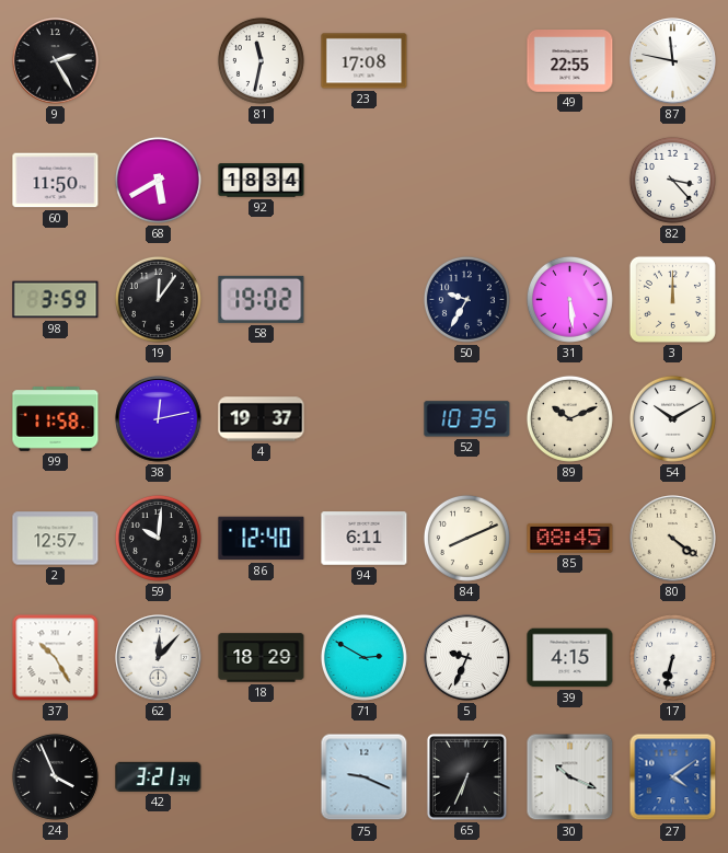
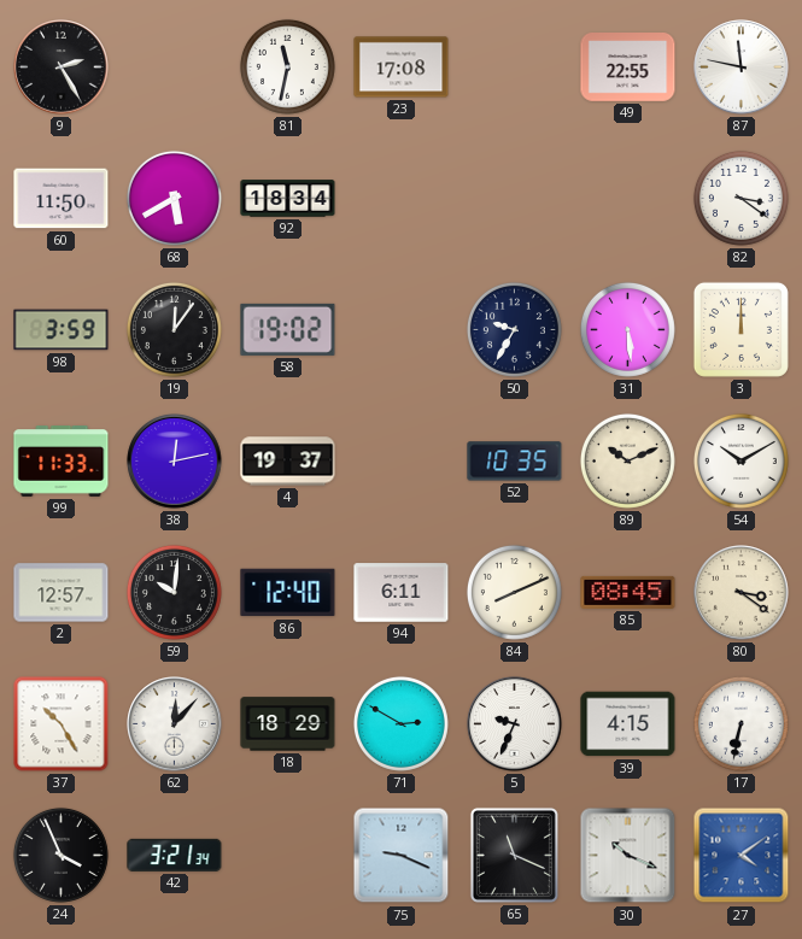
82: 3:23 -> 3:21 (740, 198)
99: 11:58 -> 11:33 (62, 462)
80: 4:21 -> 3:21 (742, 593)
65: 6:34 -> 11:19 (514, 855)
